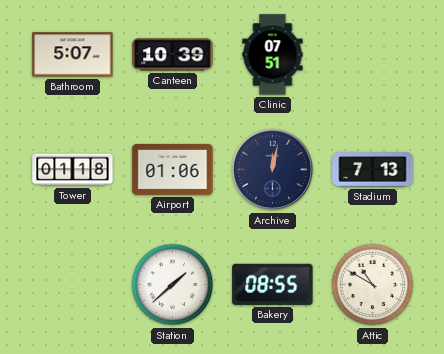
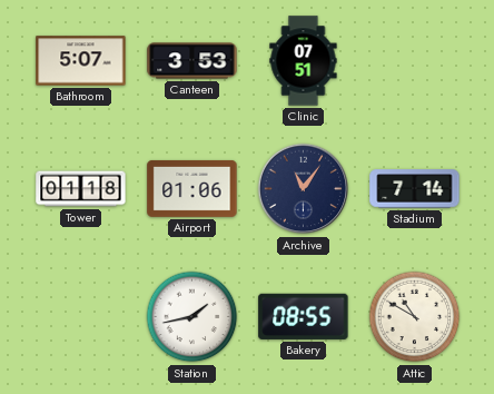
Canteen: 10:39 -> 3:53 (192, 61)
Archive: 12:02 -> 11:06 (304, 189)
Stadium: 7:13 -> 7:14 (415, 189)
Station: 1:38 -> 1:43 (192, 317)
